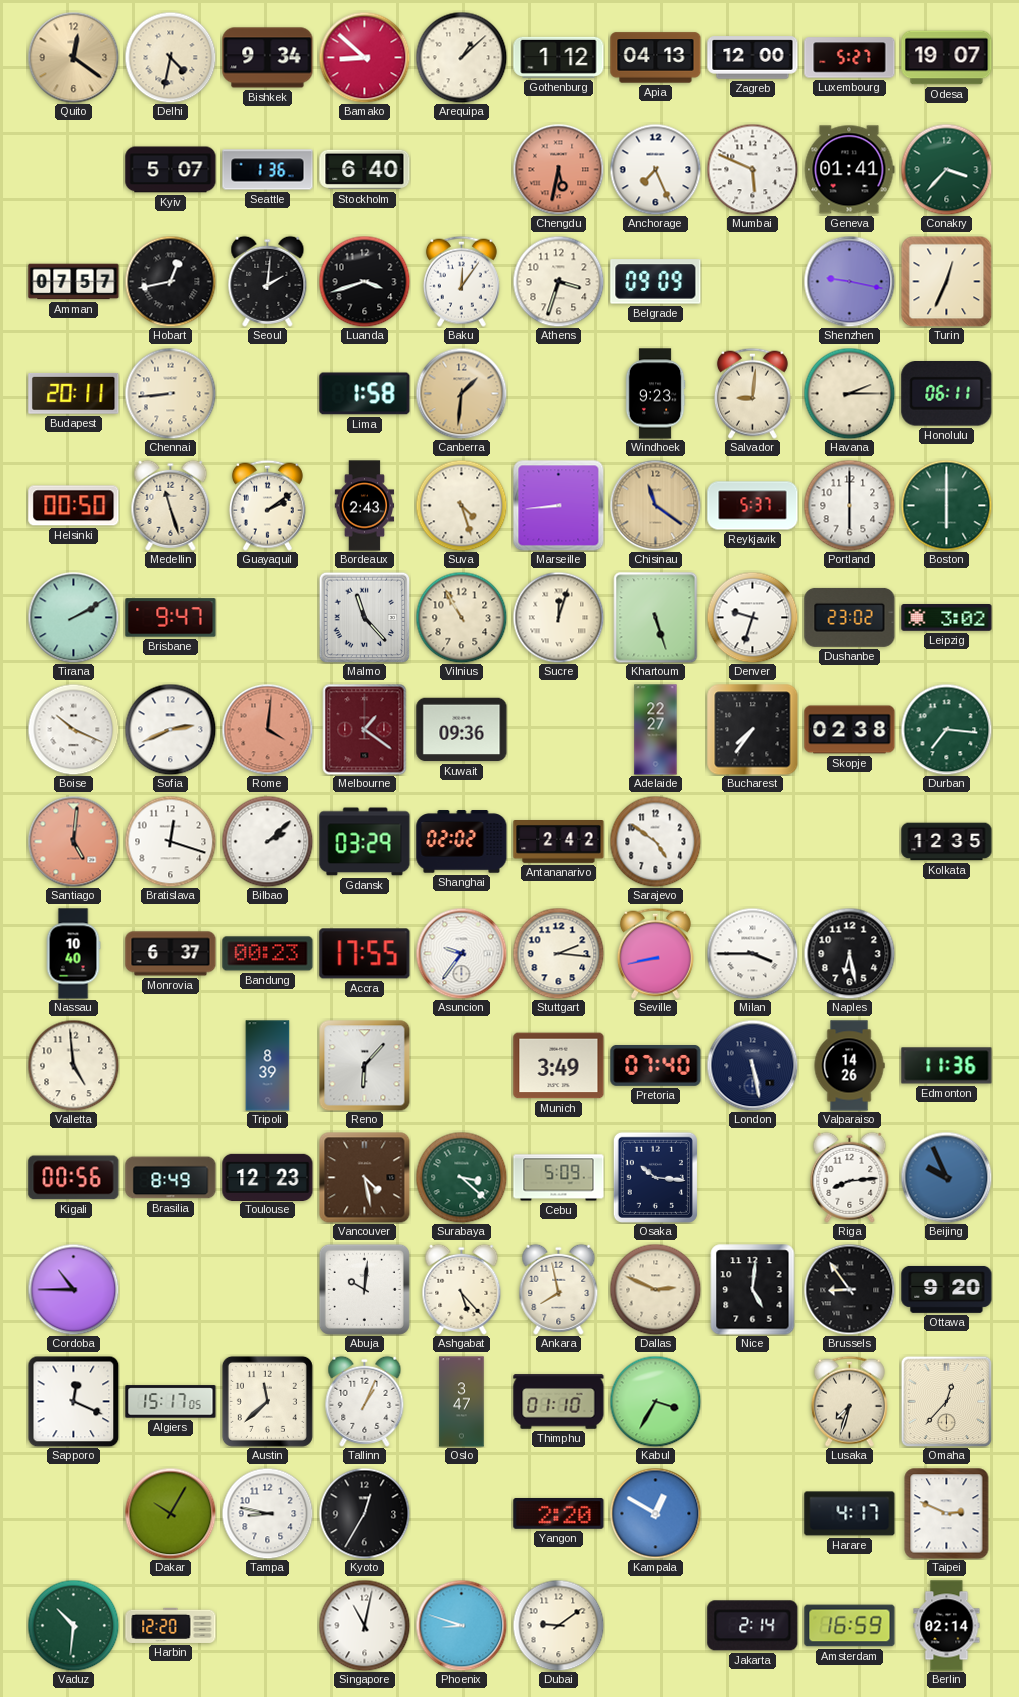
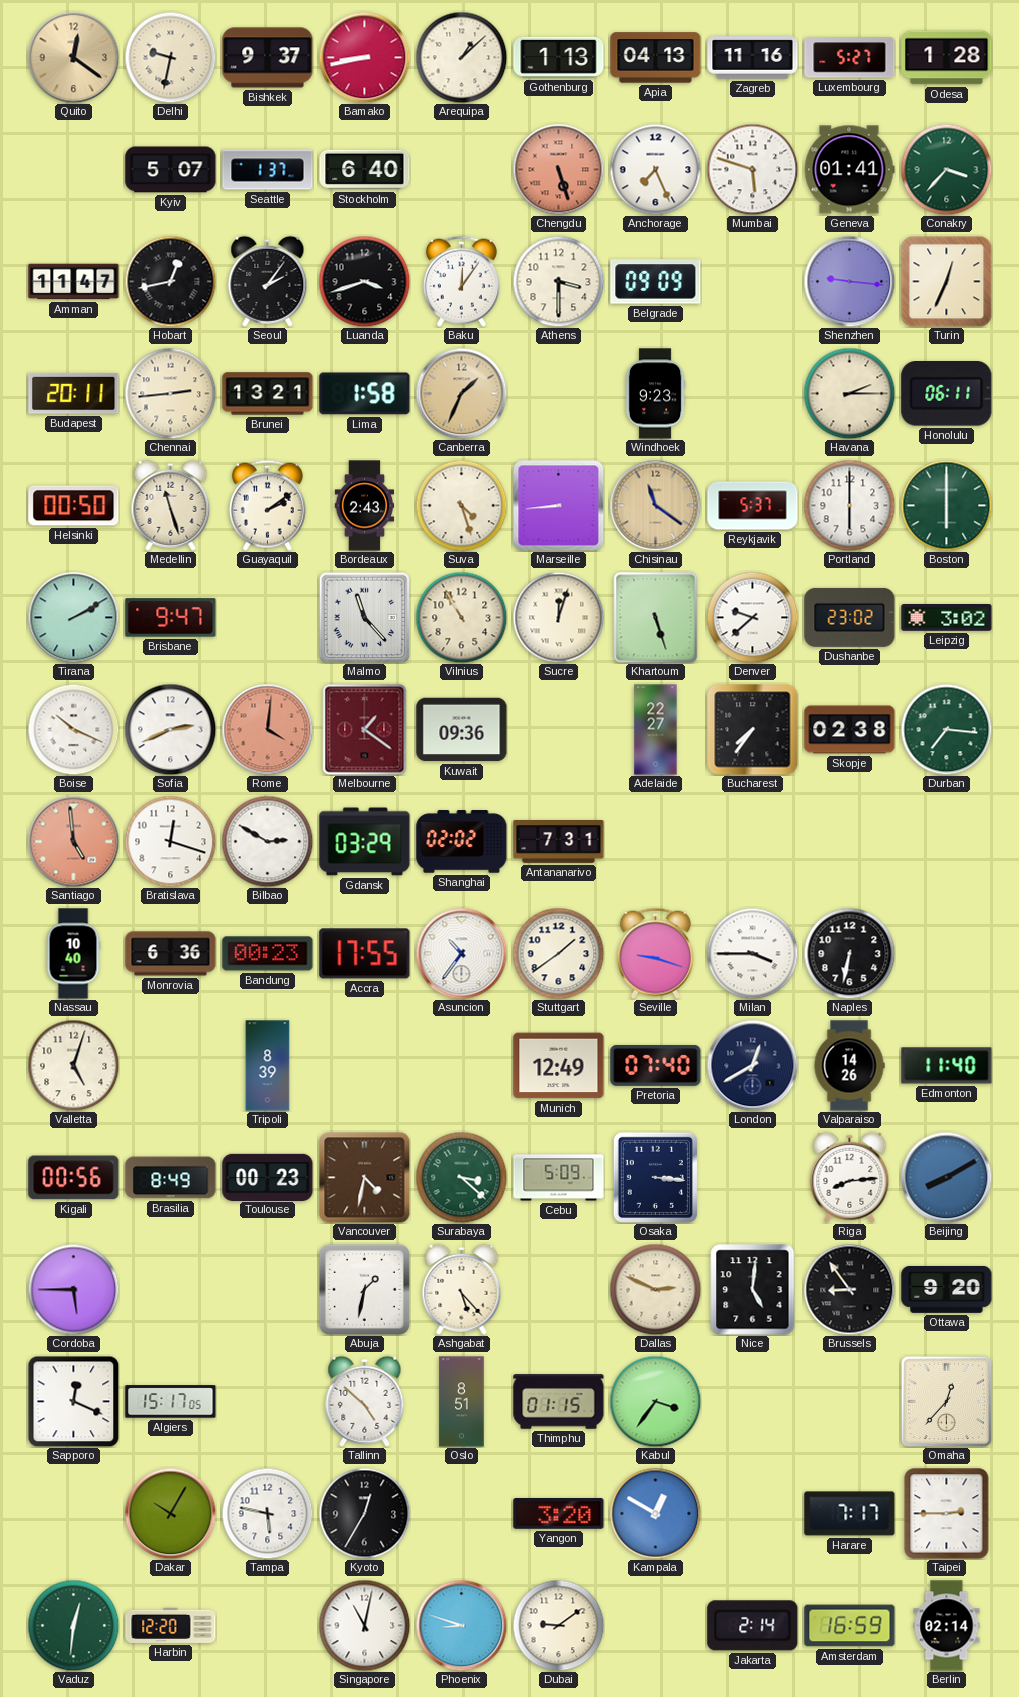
Delhi: 4:32 -> 9:32 (170, 57)
Bishkek: 9:34 -> 9:37 (268, 58)
Bamako: 8:52 -> 8:43 (364, 57)
Gothenburg: 1:12 -> 1:13 (559, 57)
Zagreb: 12:00 -> 11:16 (753, 58)
Odesa: 19:07 -> 1:28 (947, 58)
Seattle: 1:36 -> 1:37 (268, 170)
Chengdu: 5:32 -> 5:27 (558, 169)
Mumbai: 5:49 -> 5:48 (752, 169)
Amman: 07:57 -> 11:47 (74, 282)
Seoul: 2:01 -> 2:06 (268, 281)
Athens: 3:33 -> 3:30 (558, 281)
Shenzhen: 9:17 -> 9:16 (849, 281)
Chennai: 8:44 -> 2:44 (170, 393)
Brunei: none -> 13:21 (268, 394)
Canberra: 1:31 -> 1:34 (461, 393)
Salvador: 9:01 -> none (752, 393)
Denver: 9:33 -> 9:38 (752, 617)
Santiago: 5:01 -> 4:59 (73, 841)
Bilbao: 2:08 -> 2:50 (267, 841)
Antananarivo: 2:42 -> 7:31 (559, 842)
Sarajevo: 4:51 -> none (655, 841)
Kolkata: 12:35 -> none (947, 842)
Monrovia: 6:37 -> 6:36 (171, 954)
Asuncion: 9:36 -> 10:36 (461, 953)
Stuttgart: 2:16 -> 1:39 (558, 953)
Seville: 8:43 -> 9:18 (655, 953)
Naples: 6:28 -> 6:32 (849, 953)
Valletta: 4:59 -> 5:03 (73, 1065)
Reno: 6:07 -> none (364, 1065)
Munich: 3:49 -> 12:49 (559, 1066)
London: 5:28 -> 12:40 (752, 1065)
Edmonton: 11:36 -> 11:40 (947, 1066)
Toulouse: 12:23 -> 00:23 (268, 1177)
Vancouver: 4:28 -> 4:32 (364, 1177)
Osaka: 10:16 -> 3:16 (655, 1177)
Beijing: 9:56 -> 8:10 (946, 1177)
Cordoba: 10:45 -> 5:45 (73, 1289)
Abuja: 10:01 -> 1:32 (364, 1289)
Ankara: 7:58 -> none (559, 1289)
Austin: 11:38 -> none (267, 1401)
Tallinn: 1:04 -> 4:52 (365, 1401)
Oslo: 3:47 -> 8:51 (462, 1402)
Thimphu: 01:10 -> 01:15 (559, 1402)
Kabul: 3:35 -> 3:36 (655, 1401)
Lusaka: 7:33 -> none (849, 1401)
Tampa: 8:47 -> 5:47 (267, 1513)
Yangon: 2:20 -> 3:20 (559, 1514)
Harare: 4:17 -> 7:17 (850, 1514)
Taipei: 2:49 -> 2:45 (947, 1514)
Vaduz: 10:31 -> 12:31 (73, 1625)
